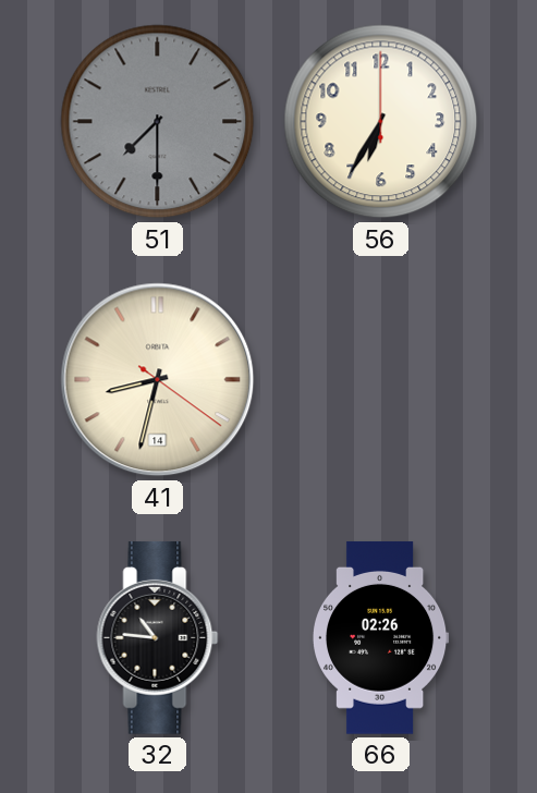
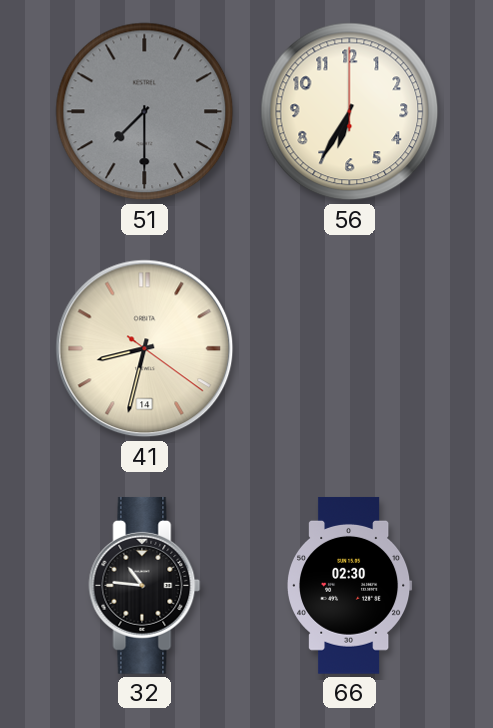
66: 02:26 -> 02:30 (350, 585)
